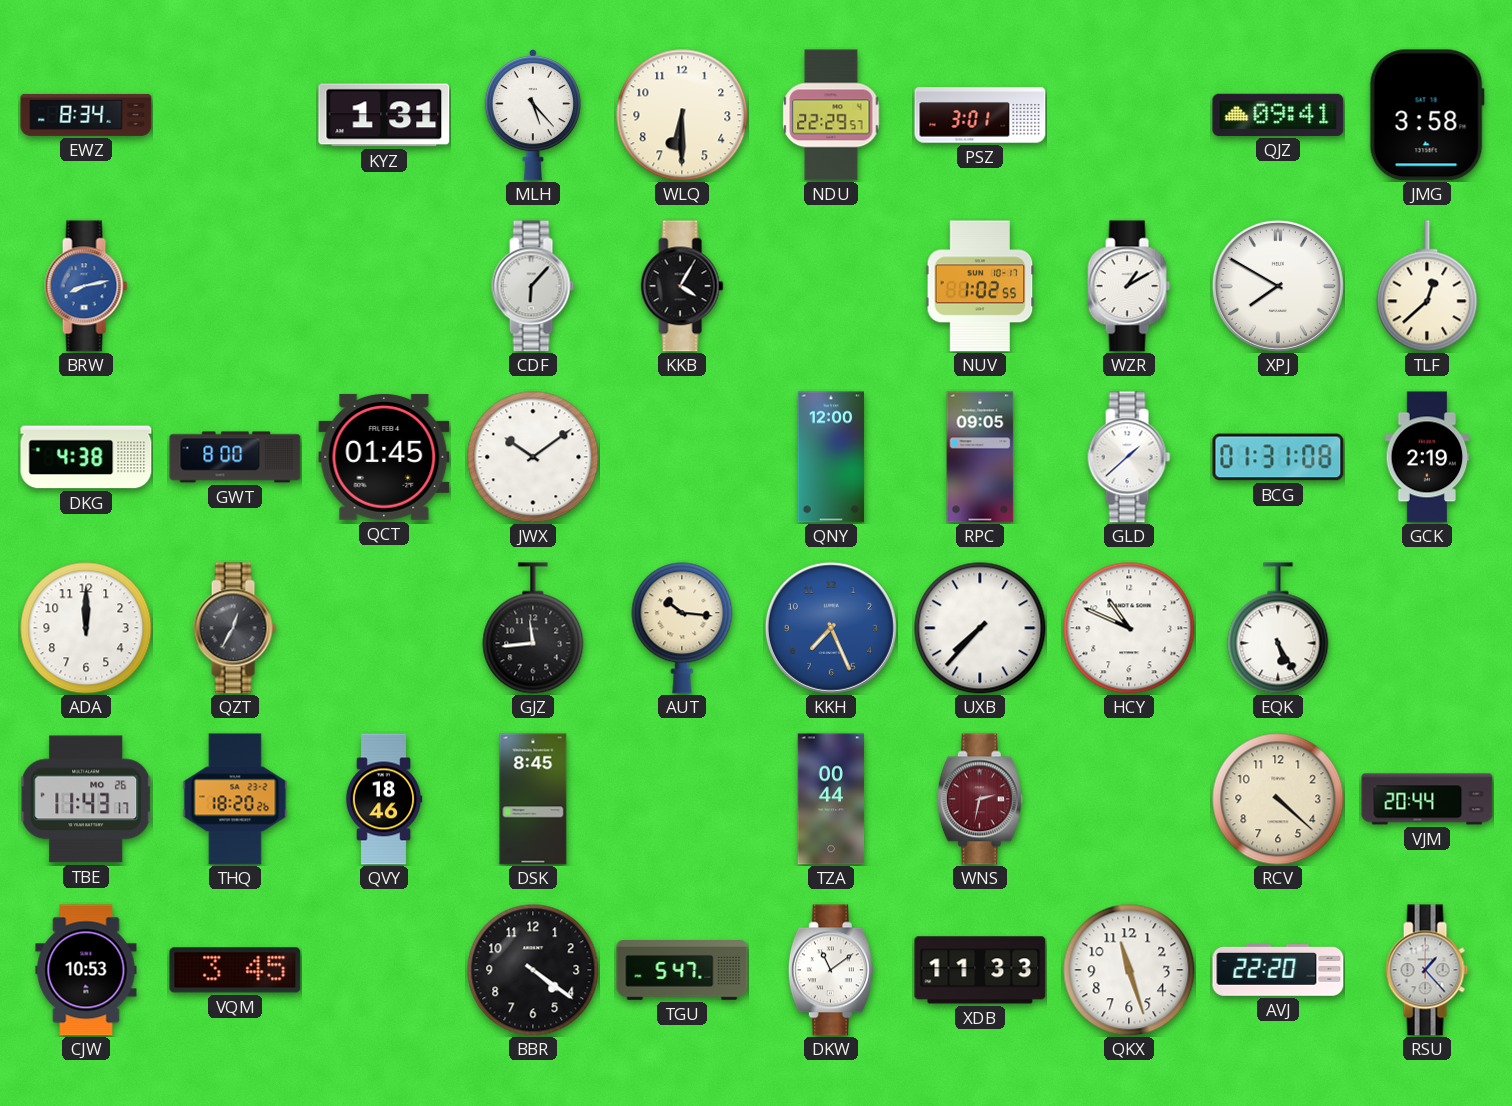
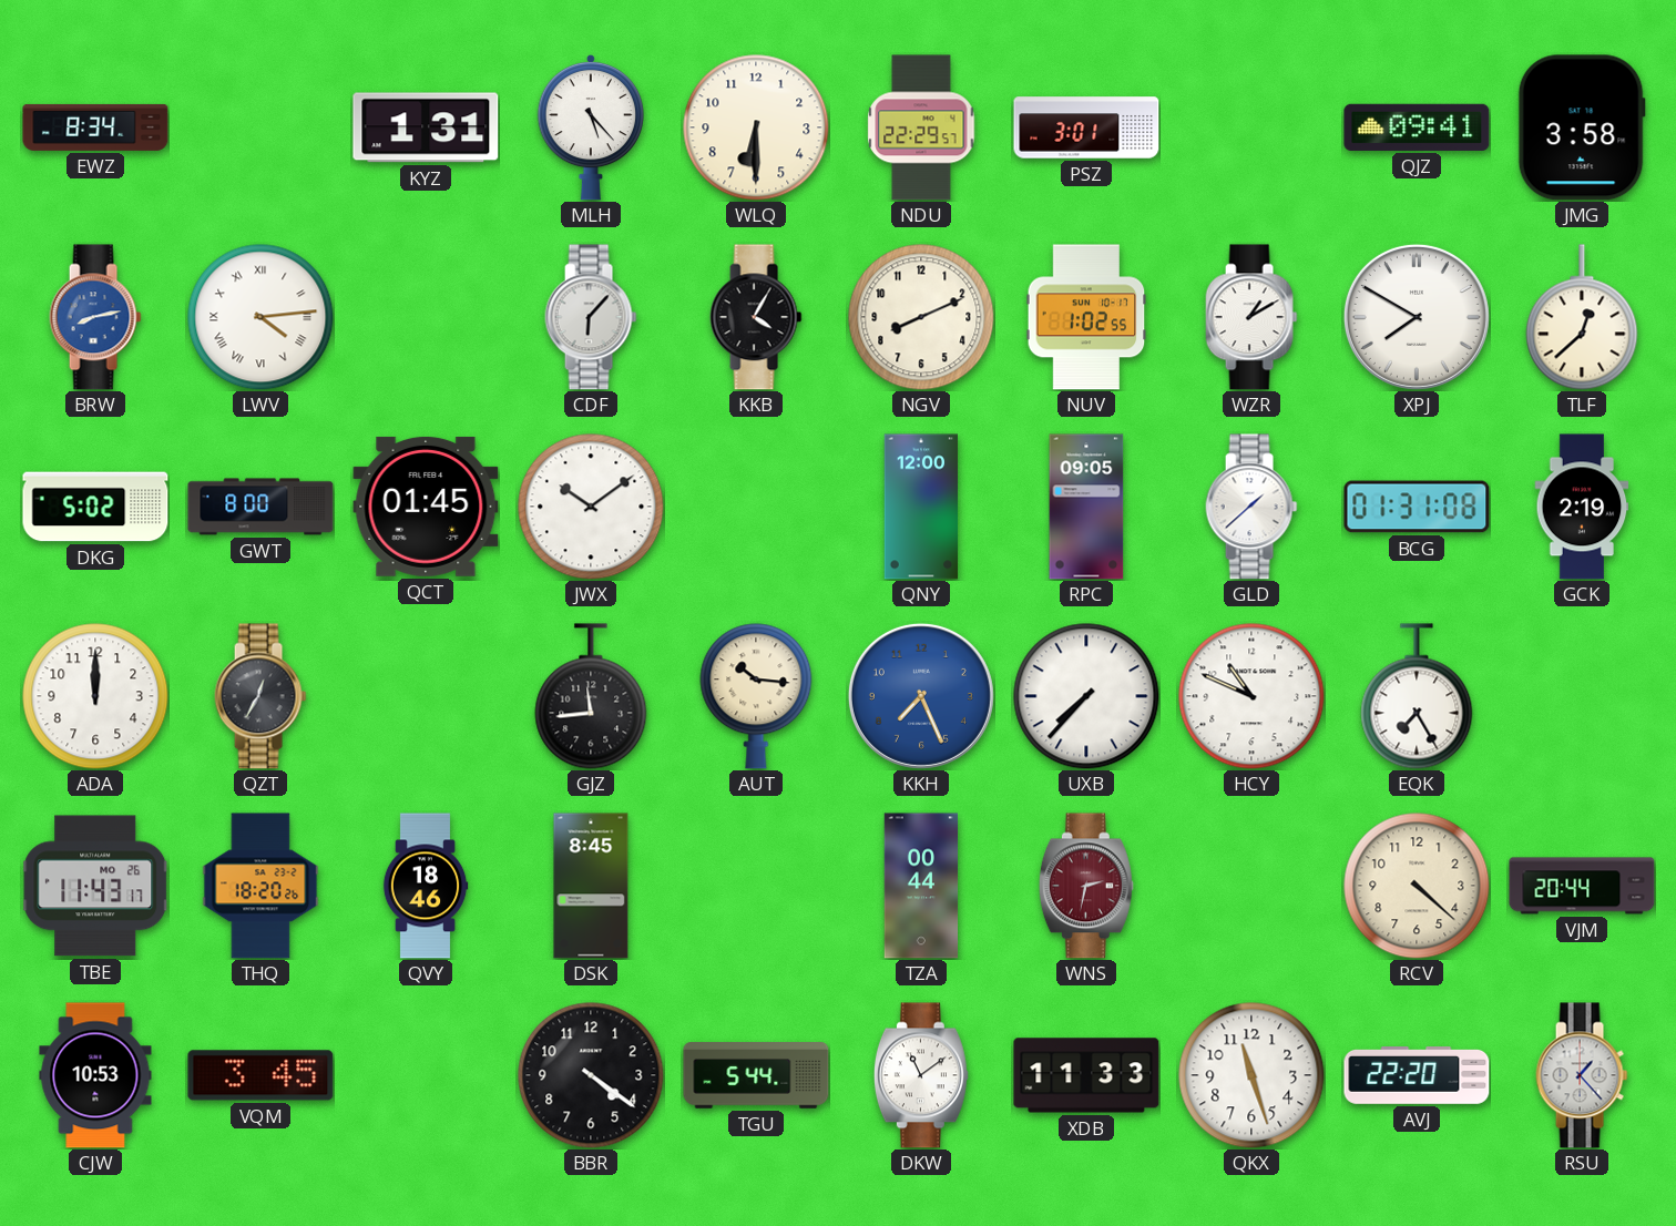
LWV: none -> 4:14 (260, 317)
NGV: none -> 8:11 (921, 317)
DKG: 4:38 -> 5:02 (95, 507)
EQK: 5:25 -> 7:25 (1417, 696)
TGU: 5:47 -> 5:44 (756, 1075)
